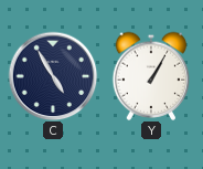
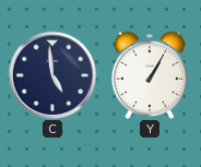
C: 4:55 -> 4:59 (52, 75)
